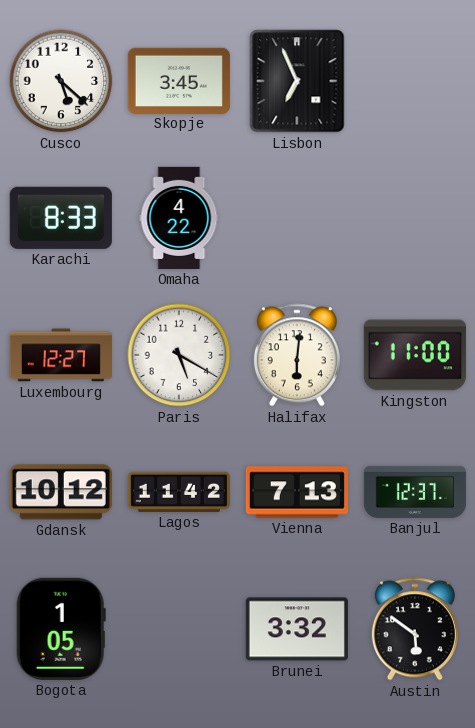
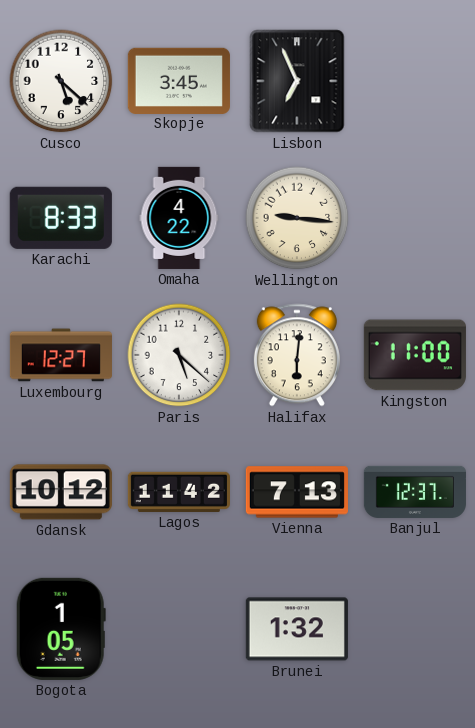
Wellington: none -> 9:16 (297, 218)
Paris: 5:20 -> 5:22 (179, 355)
Brunei: 3:32 -> 1:32 (297, 629)
Austin: 5:51 -> none (415, 629)
